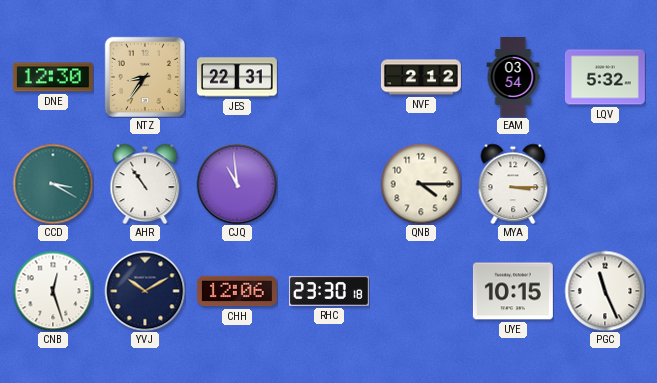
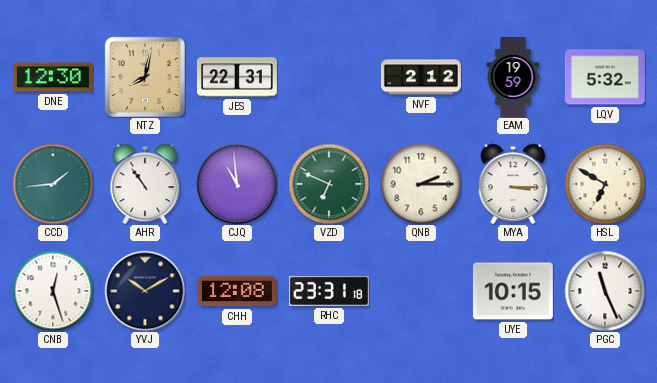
NTZ: 8:36 -> 8:02 (145, 77)
EAM: 03:54 -> 19:59 (513, 78)
CCD: 3:20 -> 1:44 (53, 184)
VZD: none -> 6:49 (329, 184)
QNB: 4:15 -> 2:15 (421, 184)
HSL: none -> 6:50 (605, 184)
CHH: 12:06 -> 12:08 (237, 291)
RHC: 23:30 -> 23:31 (329, 291)
